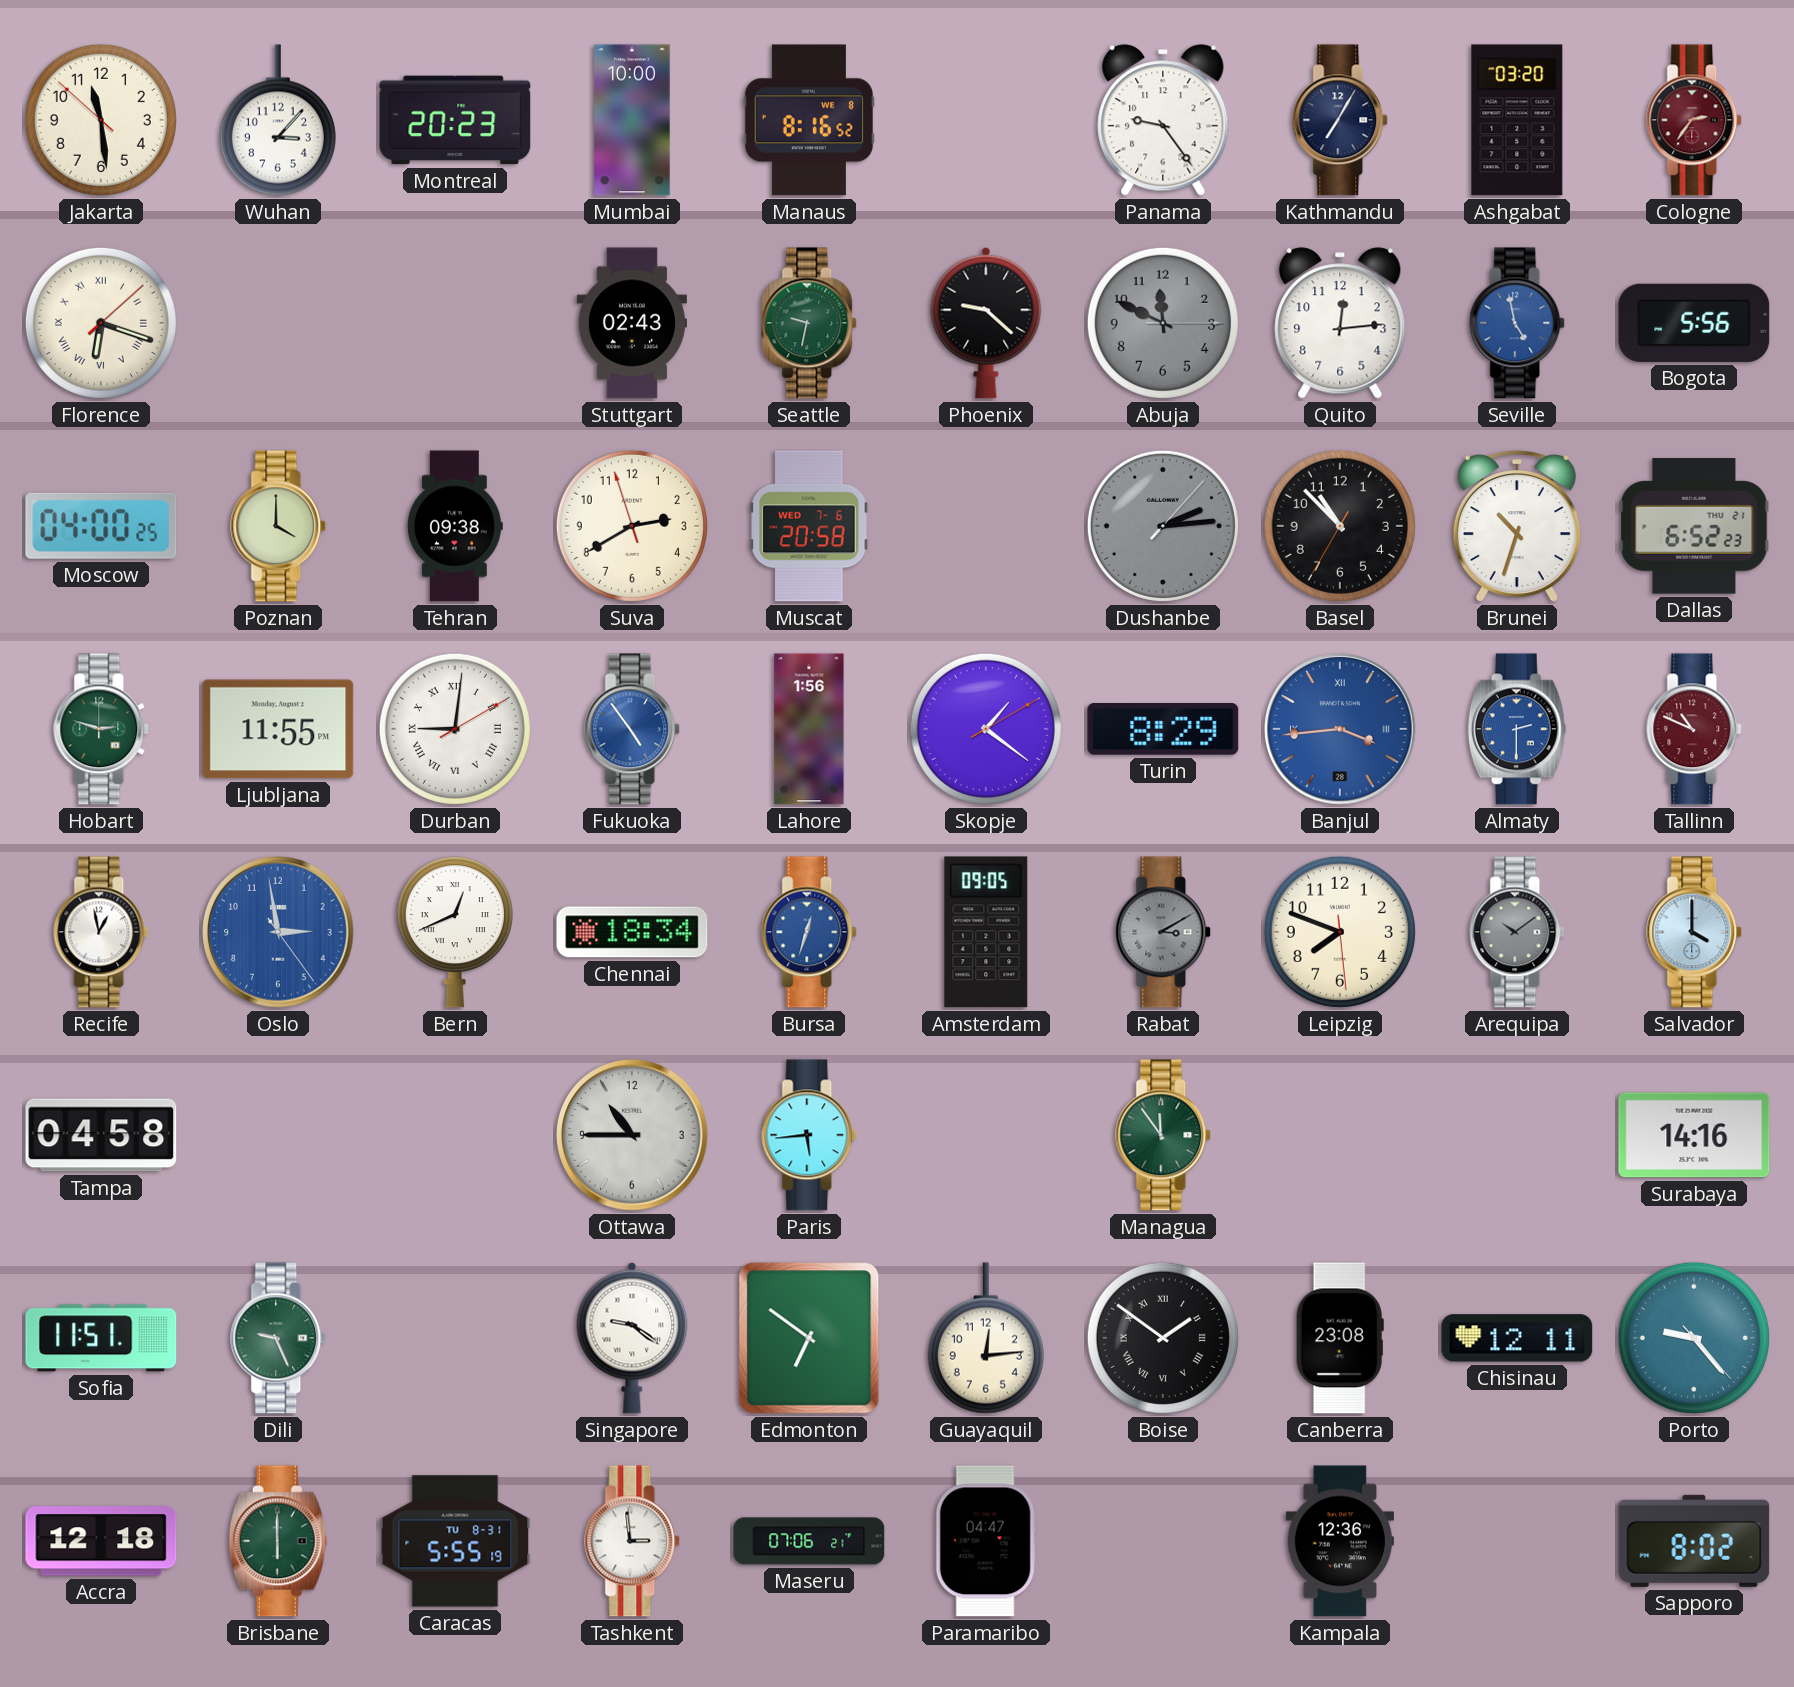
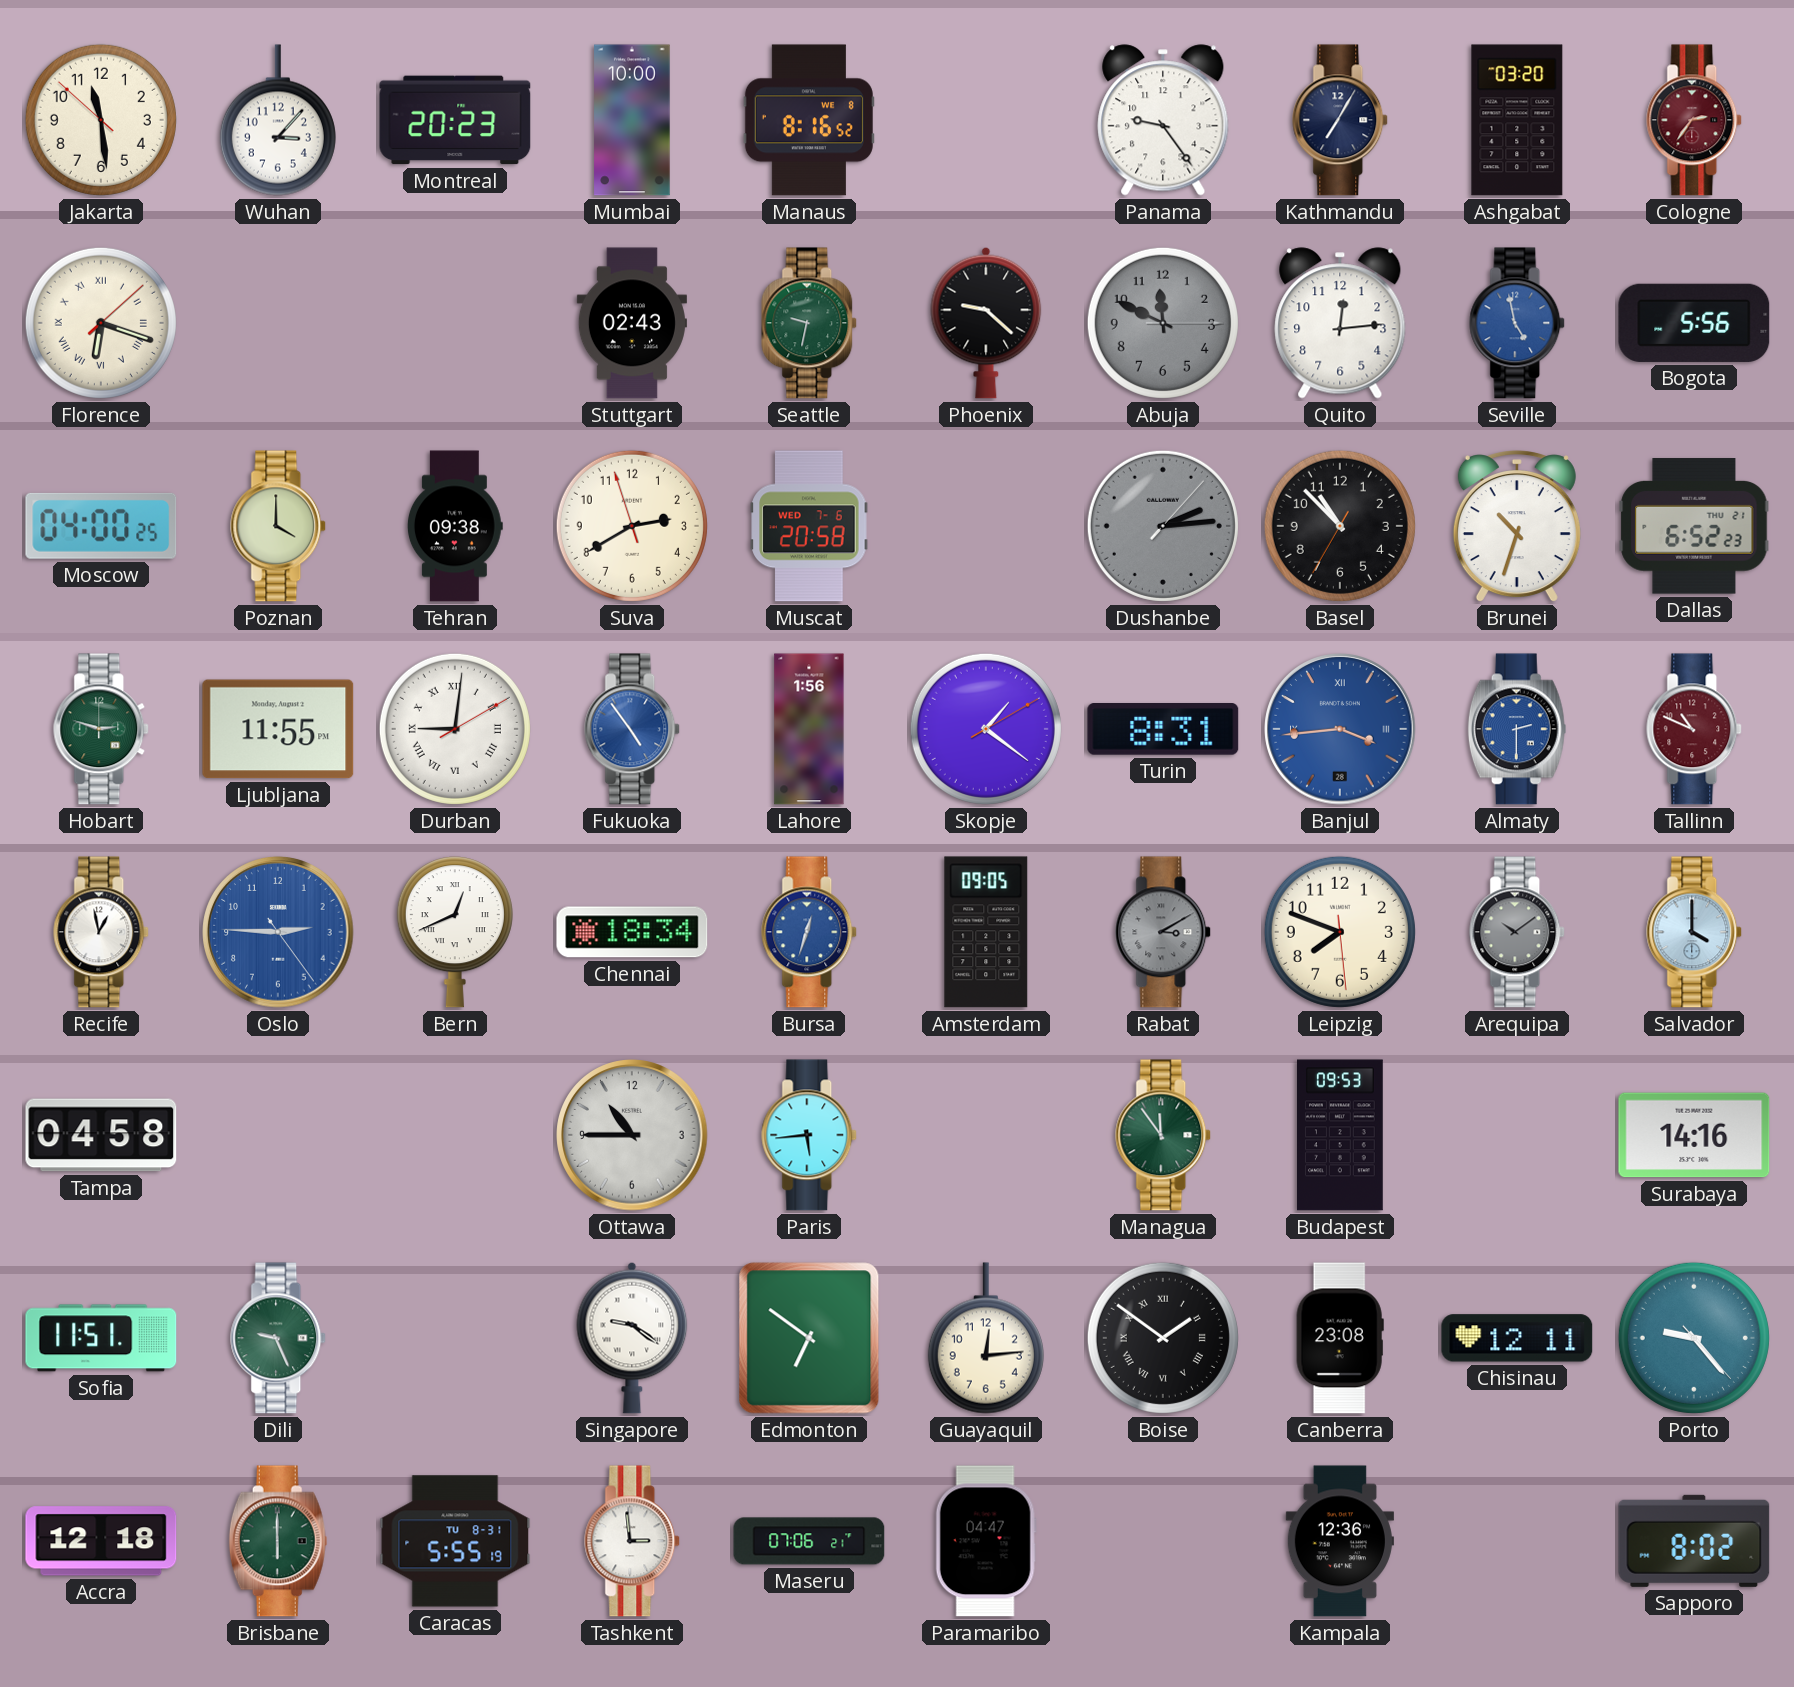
Turin: 8:29 -> 8:31 (1163, 730)
Oslo: 2:58 -> 2:45 (278, 932)
Budapest: none -> 09:53 (1341, 1135)
